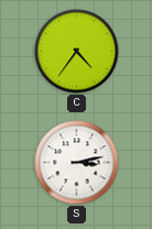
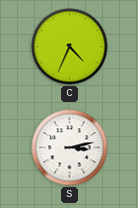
C: 4:36 -> 4:34 (70, 47)
